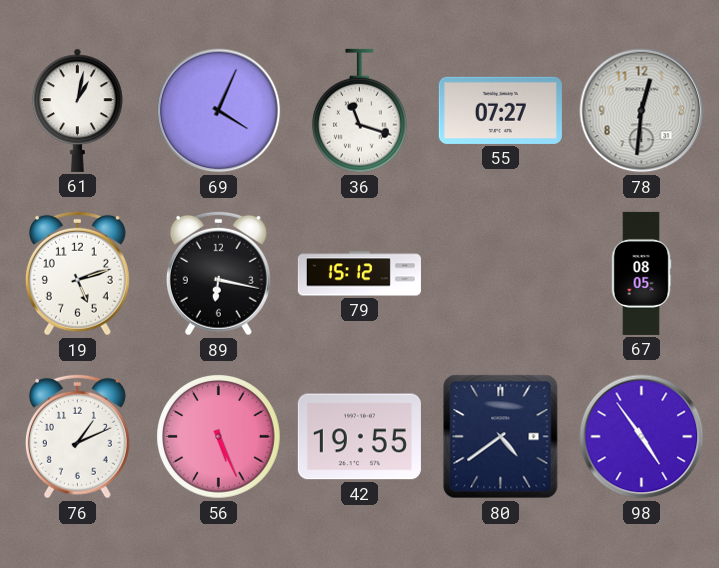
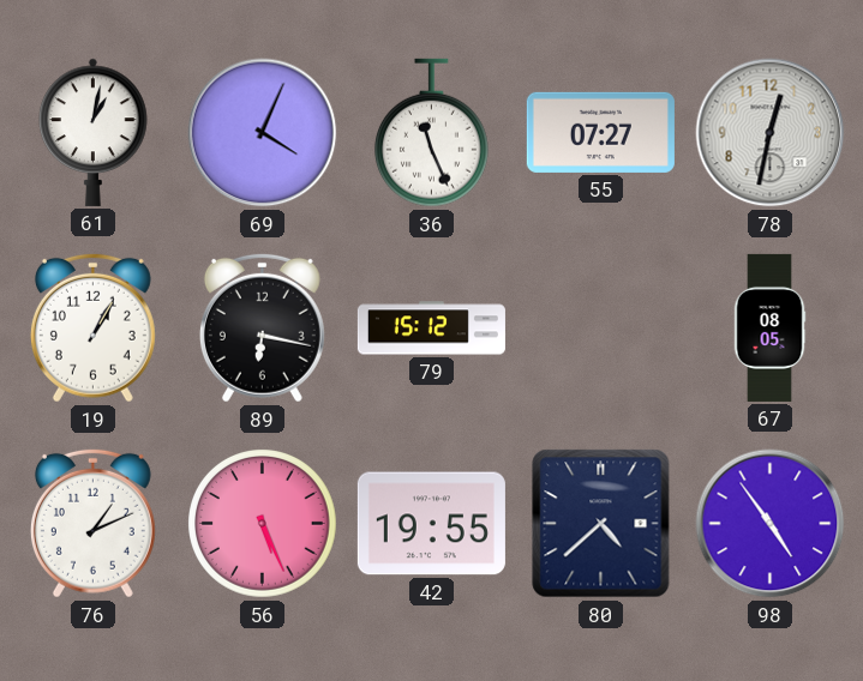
36: 11:18 -> 11:26 (431, 133)
78: 12:31 -> 12:32 (771, 133)
19: 5:12 -> 1:05 (92, 327)
80: 4:39 -> 4:38 (601, 524)
